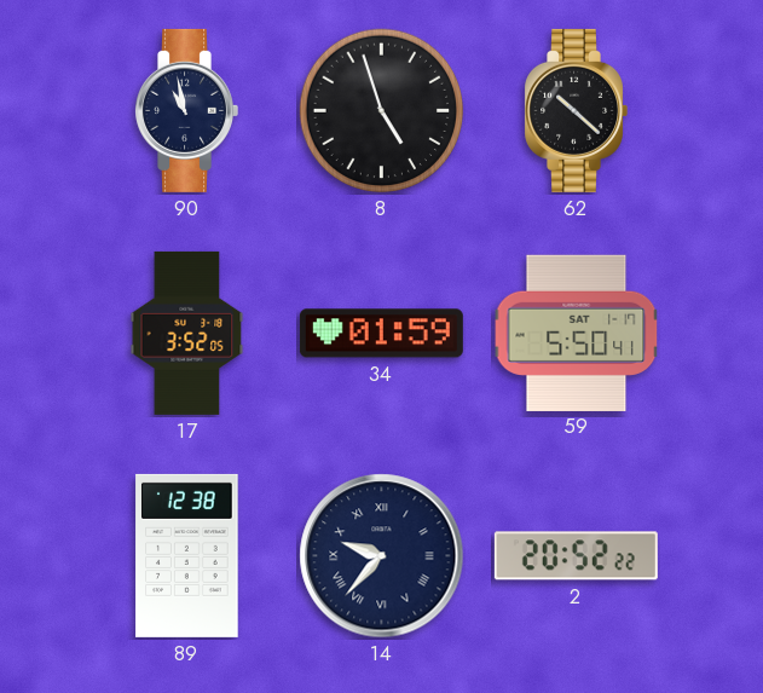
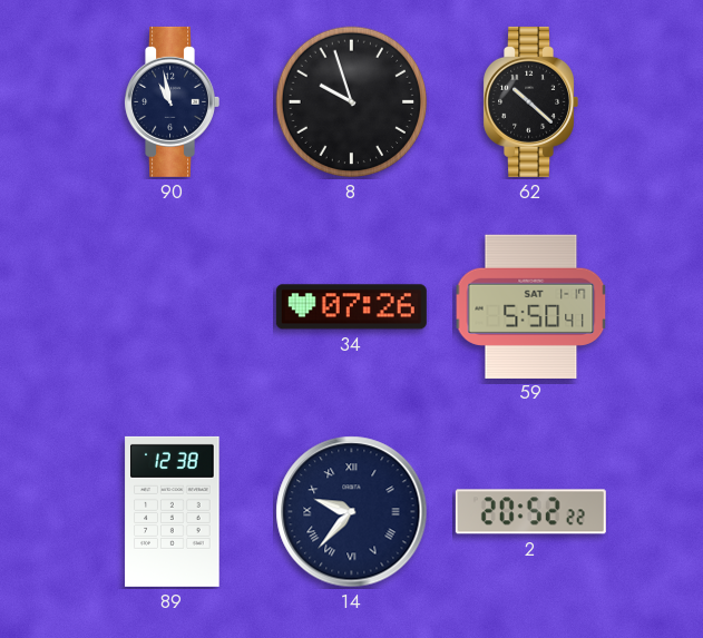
8: 4:57 -> 9:57 (352, 102)
17: 3:52 -> none (187, 333)
34: 01:59 -> 07:26 (351, 307)
